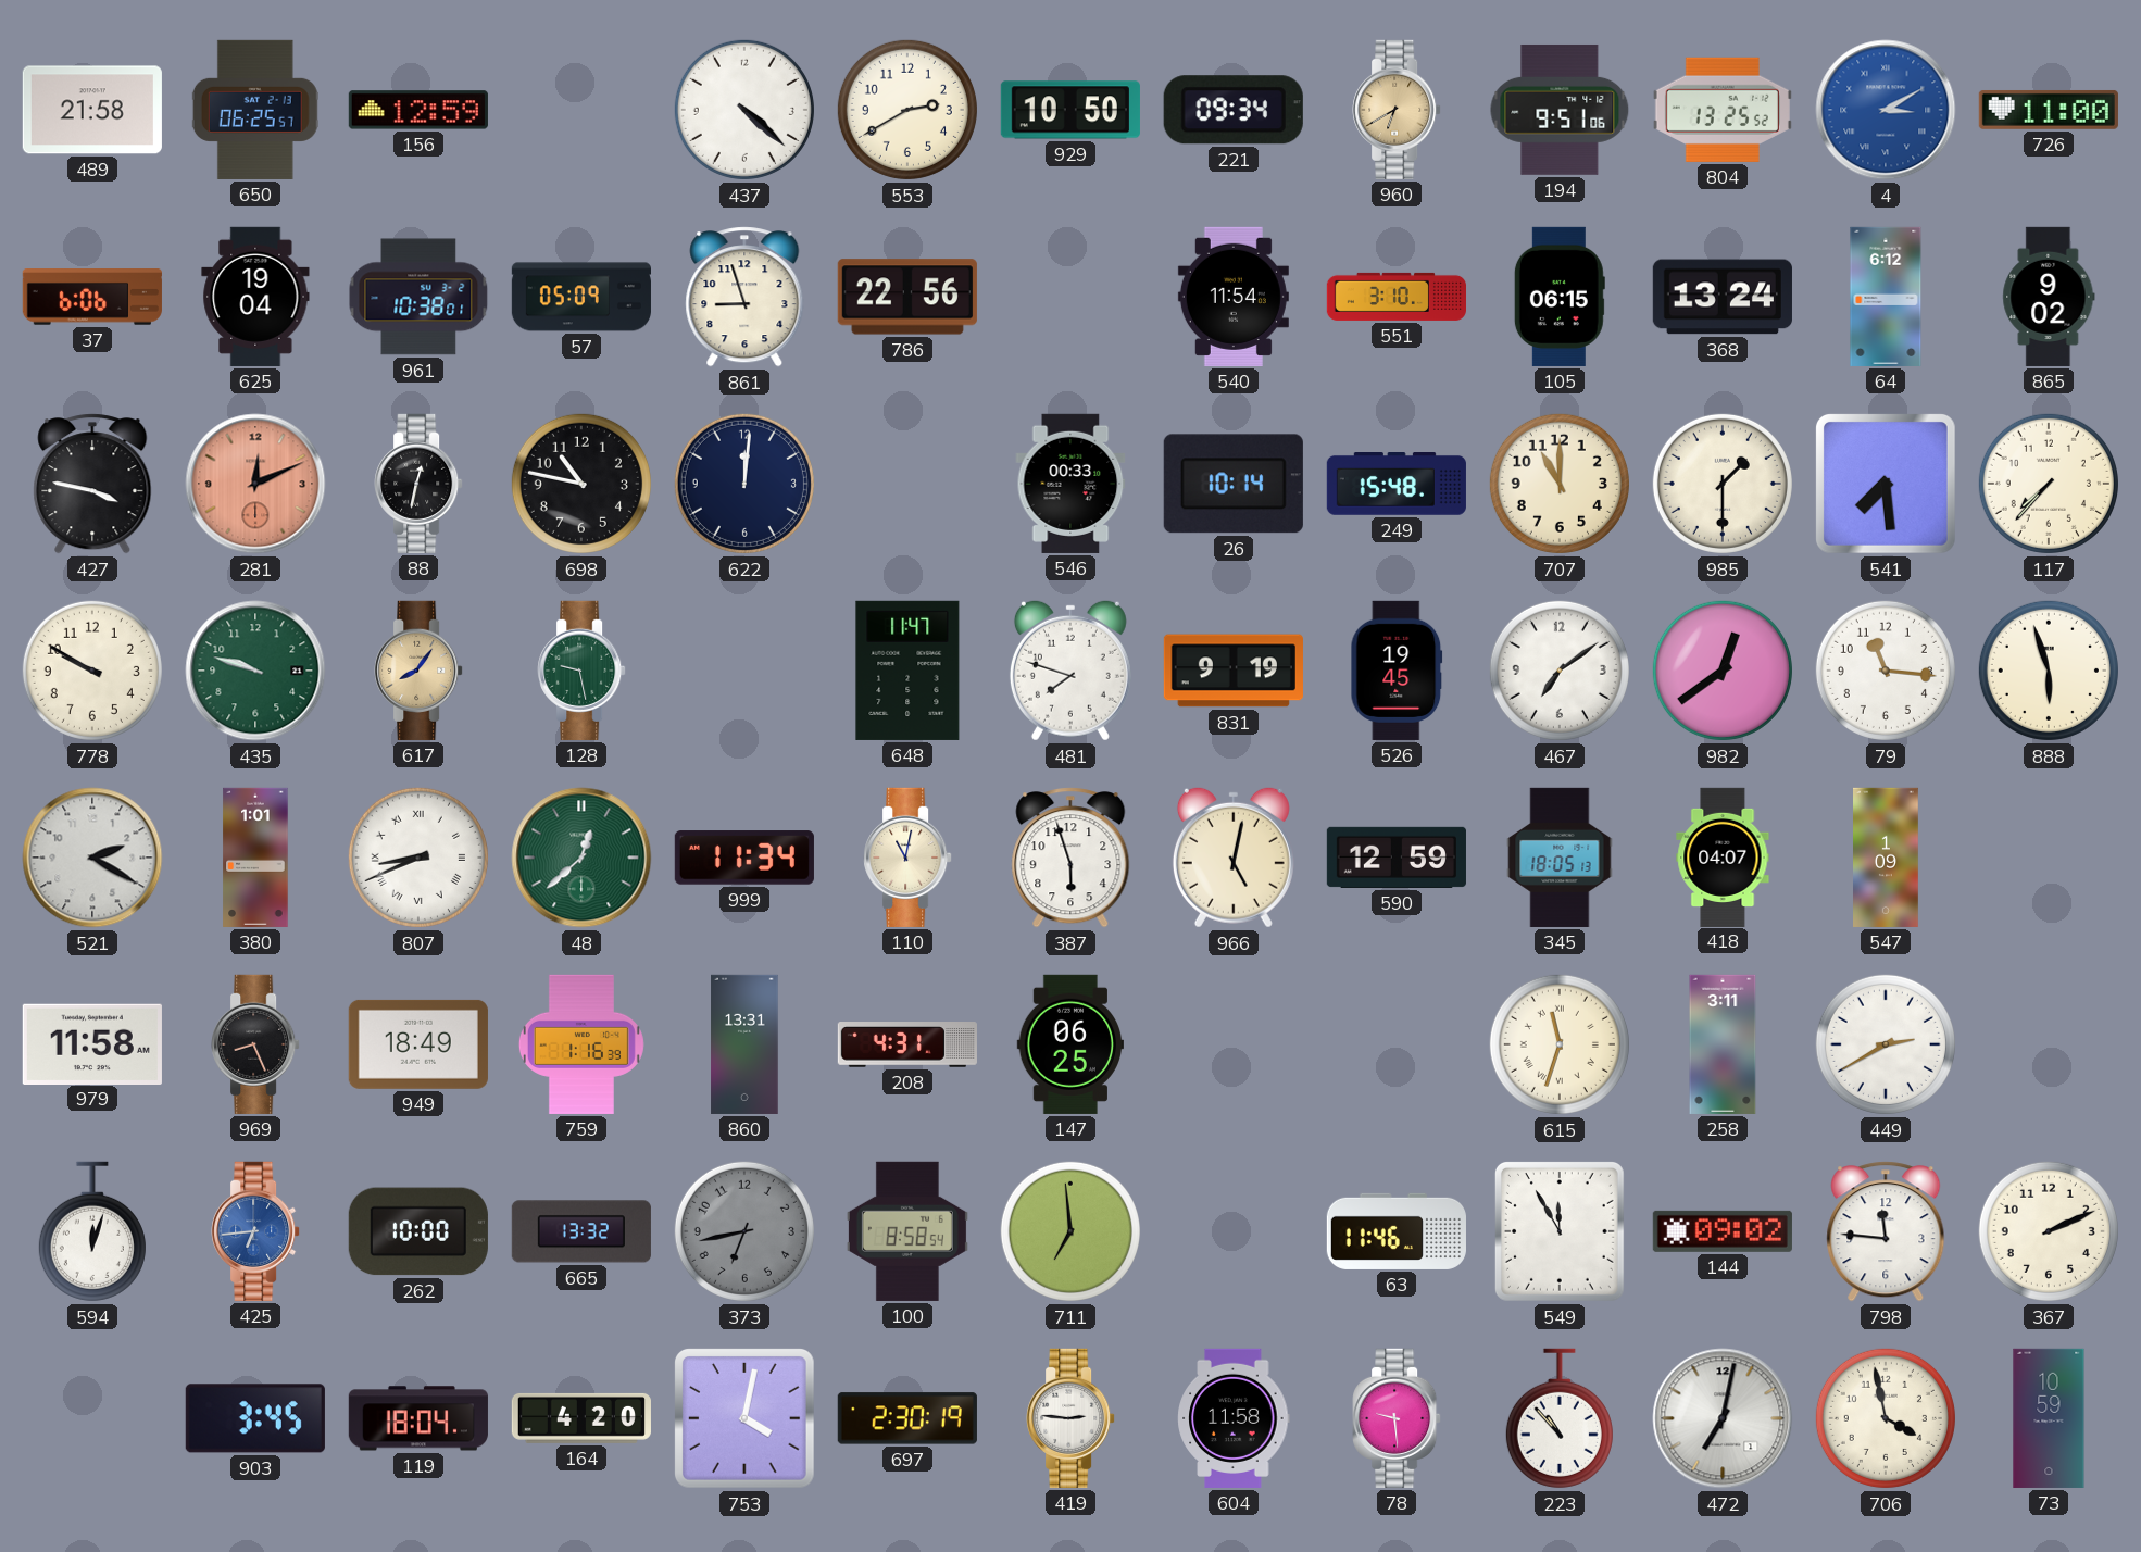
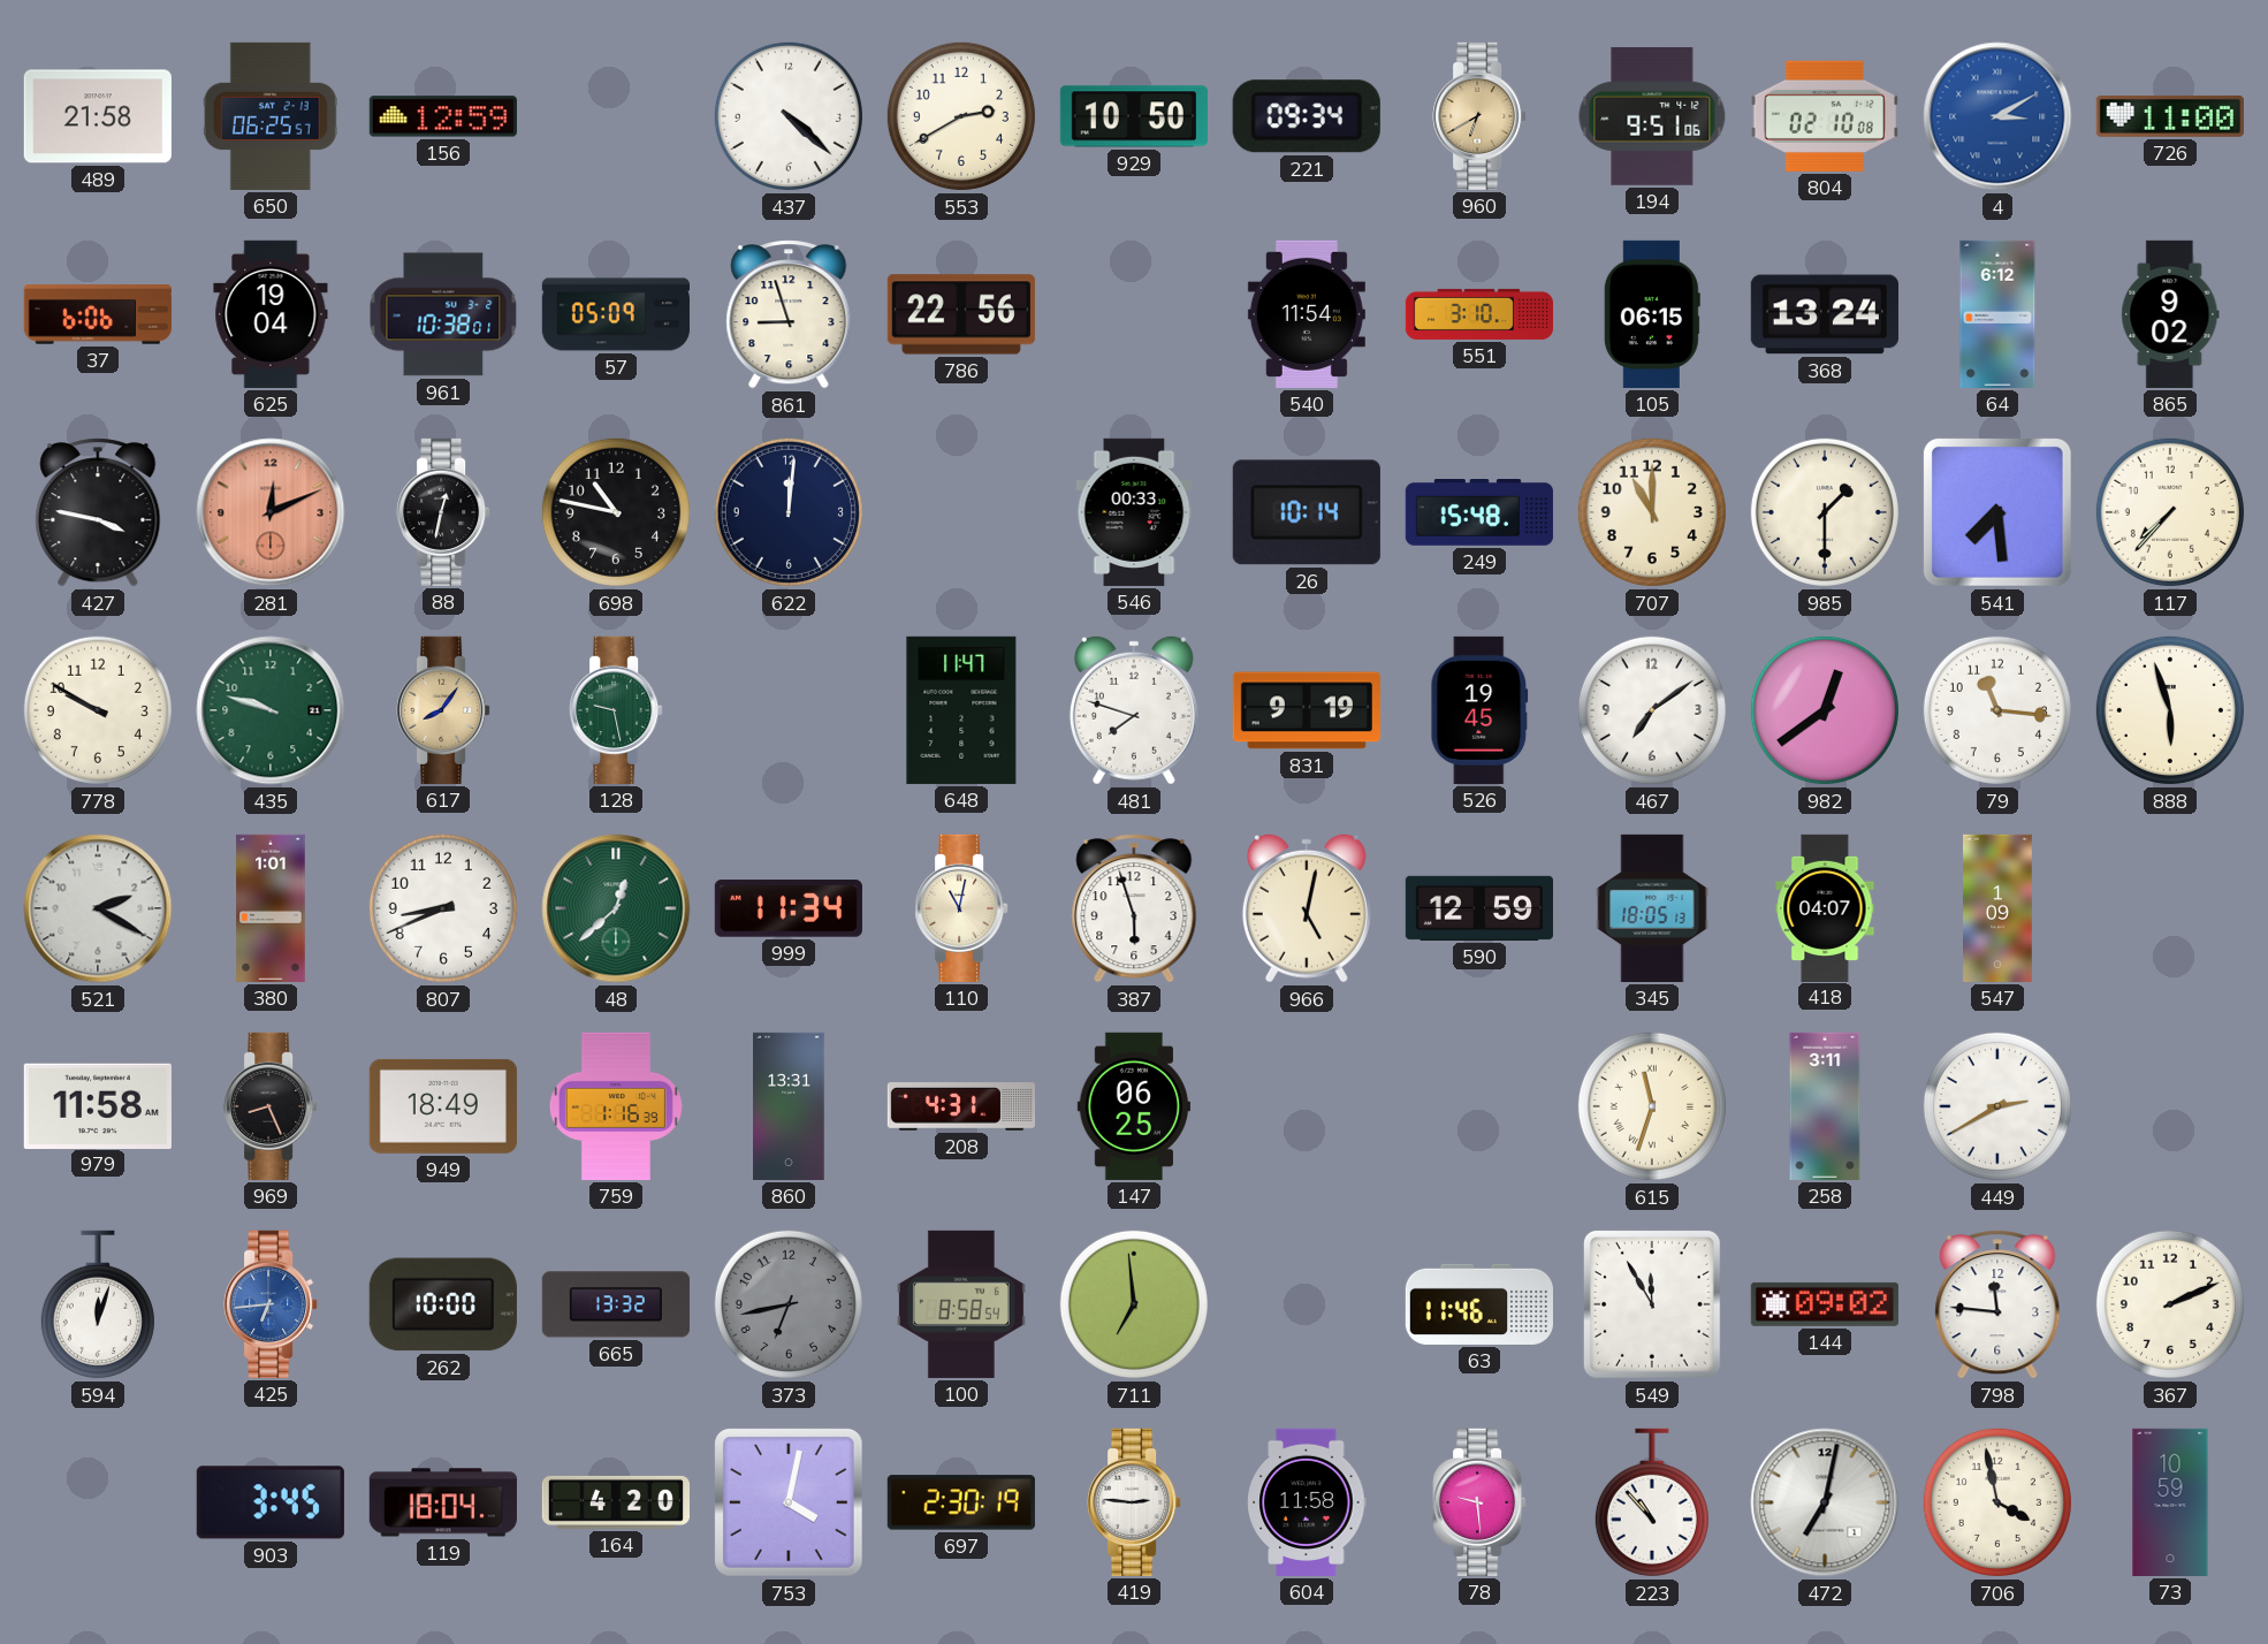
804: 13:25 -> 02:10 (1825, 116)
807 numerals: Roman -> Arabic (443, 908)
